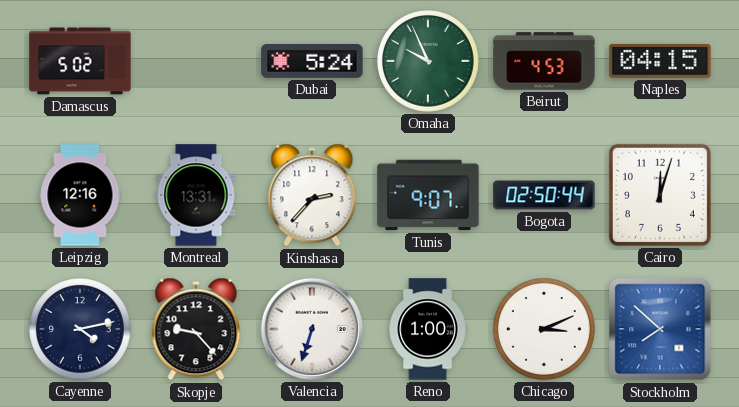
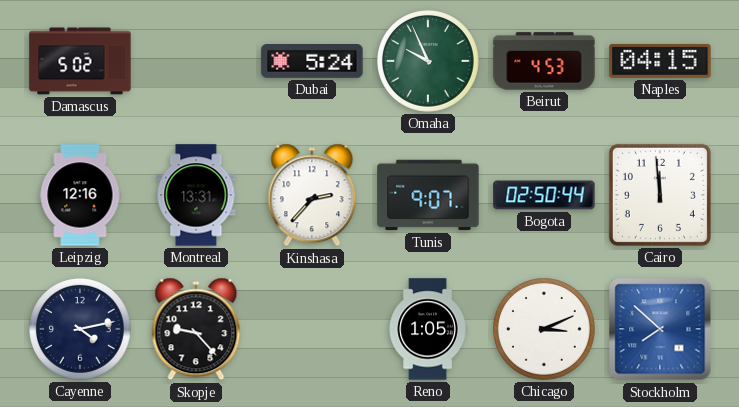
Cairo: 12:03 -> 11:59 (660, 195)
Valencia: 6:33 -> none (312, 329)
Reno: 1:00 -> 1:05 (428, 329)
